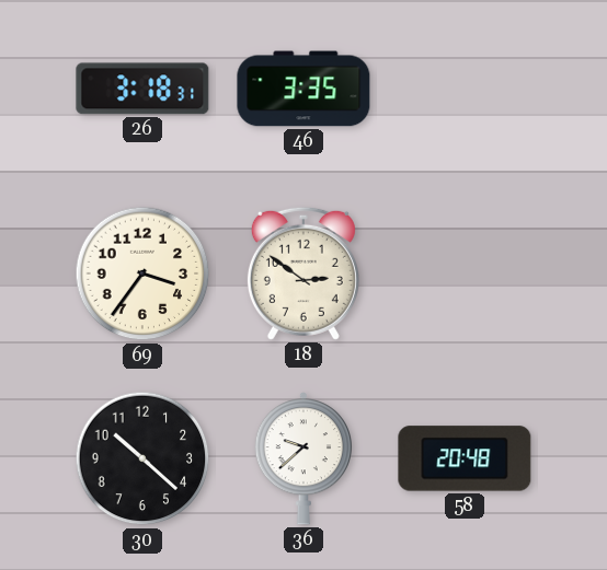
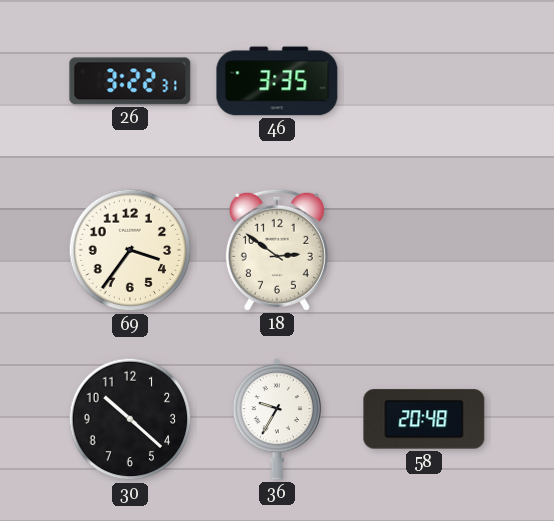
26: 3:18 -> 3:22 (130, 81)
36: 9:38 -> 9:35 (276, 419)
